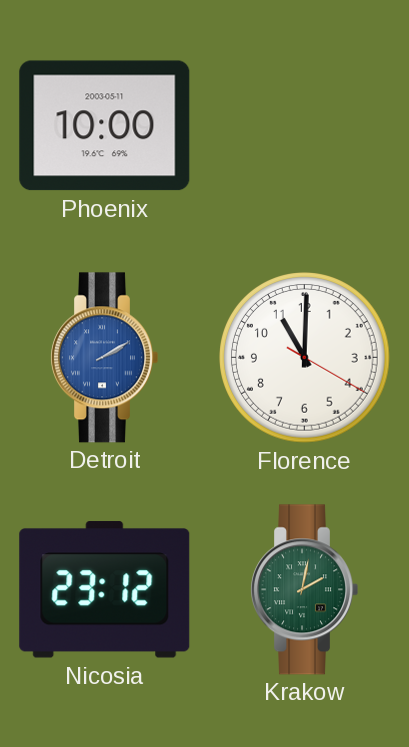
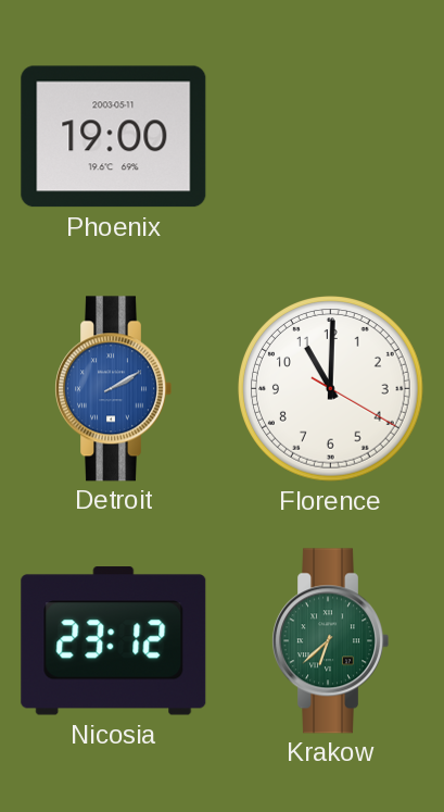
Phoenix: 10:00 -> 19:00 (114, 137)
Krakow: 2:02 -> 6:38 (330, 641)
